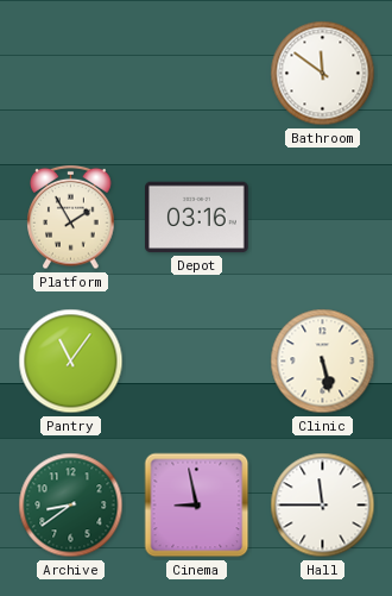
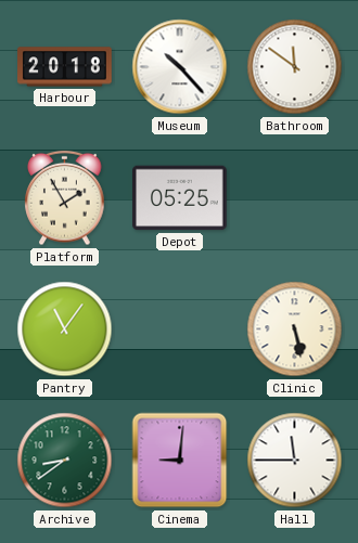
Harbour: none -> 20:18 (65, 67)
Museum: none -> 10:23 (180, 67)
Depot: 03:16 -> 05:25 (180, 198)
Cinema: 8:58 -> 9:01 (180, 461)
